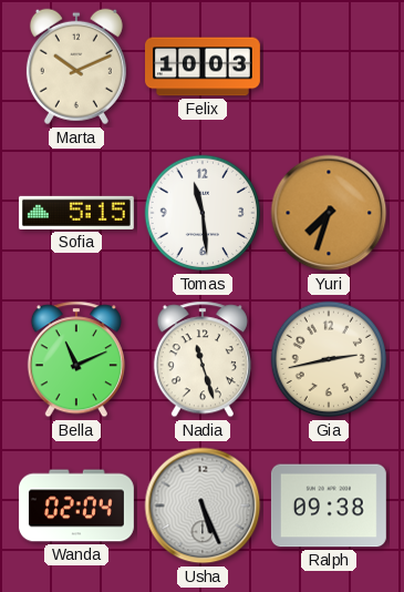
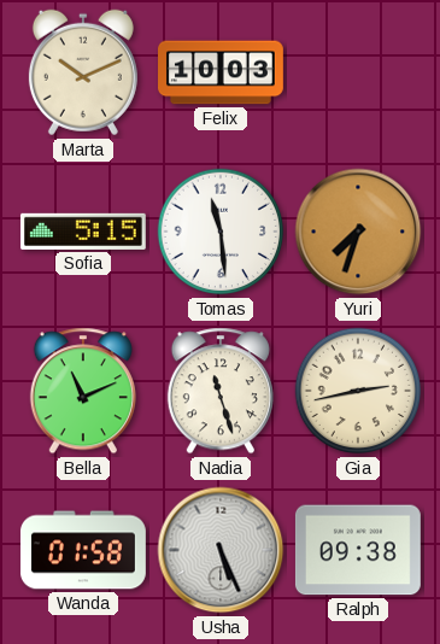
Wanda: 02:04 -> 01:58 (83, 550)
